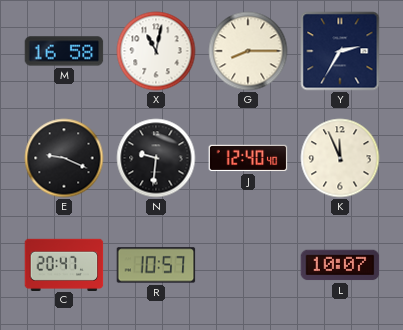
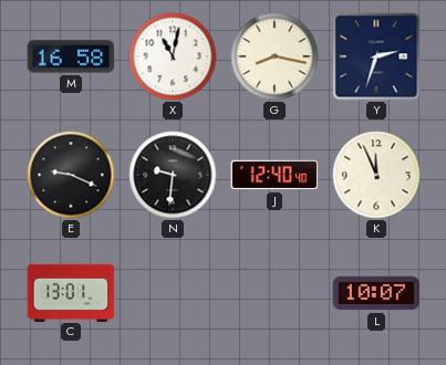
G: 8:15 -> 8:17 (274, 56)
Y: 2:35 -> 2:33 (376, 56)
C: 20:47 -> 13:01 (71, 292)
R: 10:57 -> none (156, 265)
